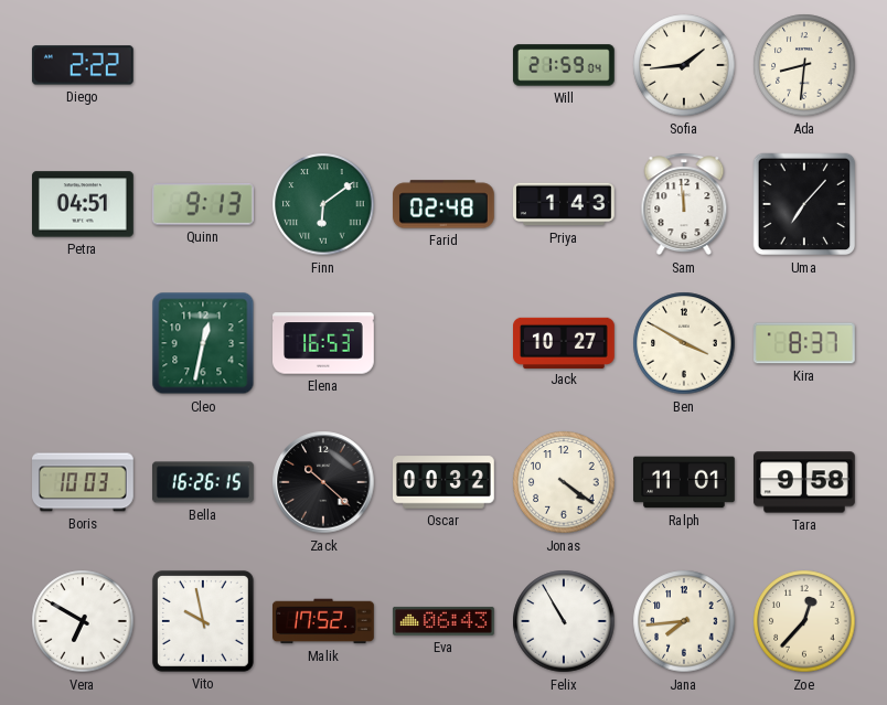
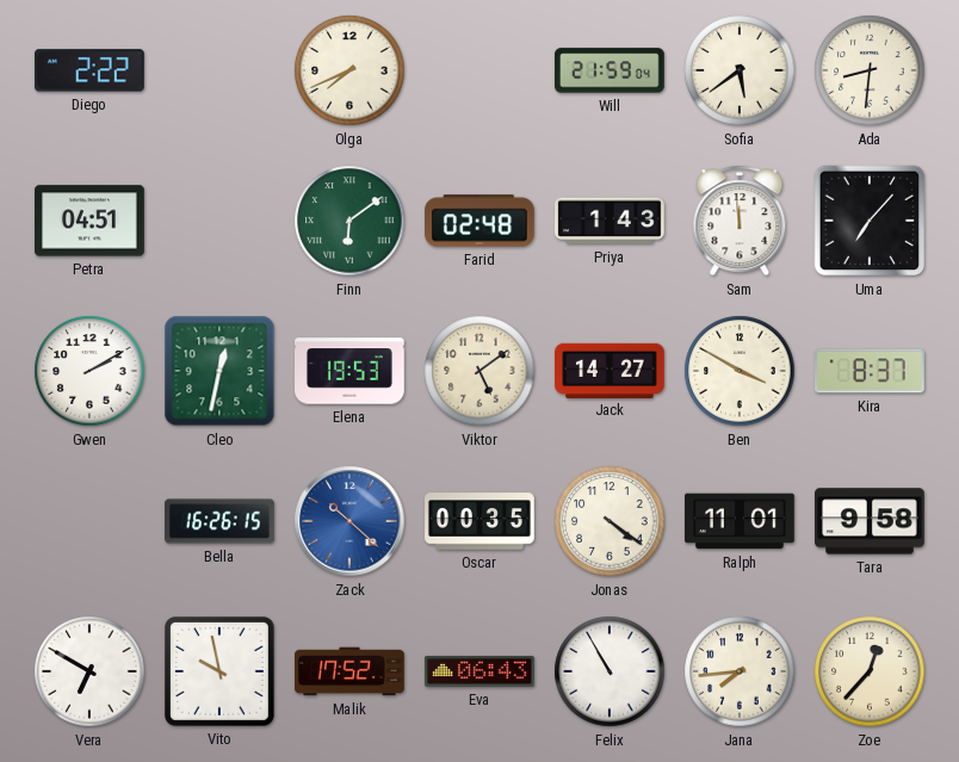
Olga: none -> 7:41 (349, 70)
Sofia: 1:44 -> 5:39 (740, 70)
Quinn: 9:13 -> none (203, 204)
Gwen: none -> 2:10 (89, 371)
Elena: 16:53 -> 19:53 (351, 371)
Viktor: none -> 5:09 (480, 371)
Jack: 10:27 -> 14:27 (611, 370)
Boris: 10:03 -> none (84, 482)
Zack dial: black -> blue (349, 521)
Oscar: 00:32 -> 00:35 (480, 521)
